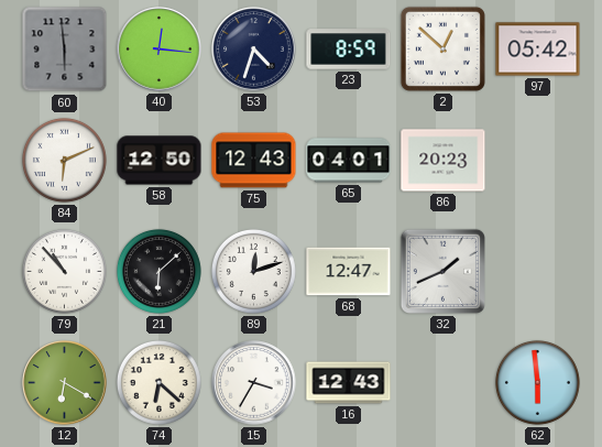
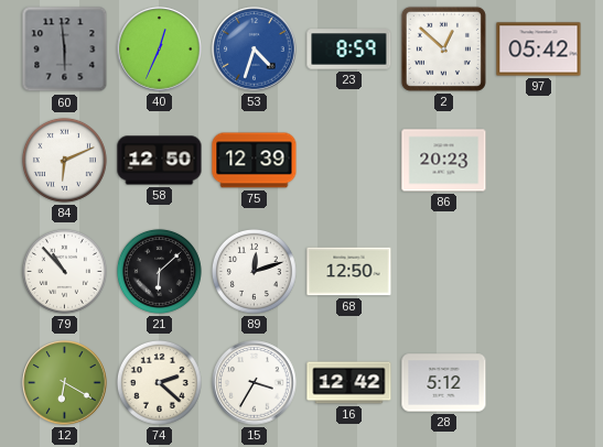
40: 12:16 -> 12:34 (160, 50)
53 dial: navy -> blue (255, 50)
75: 12:43 -> 12:39 (255, 161)
65: 04:01 -> none (349, 161)
68: 12:47 -> 12:50 (349, 272)
32: 1:41 -> none (442, 271)
74: 6:22 -> 2:22 (159, 382)
16: 12:43 -> 12:42 (349, 383)
28: none -> 5:12 (444, 383)
62: 5:59 -> none (537, 382)
